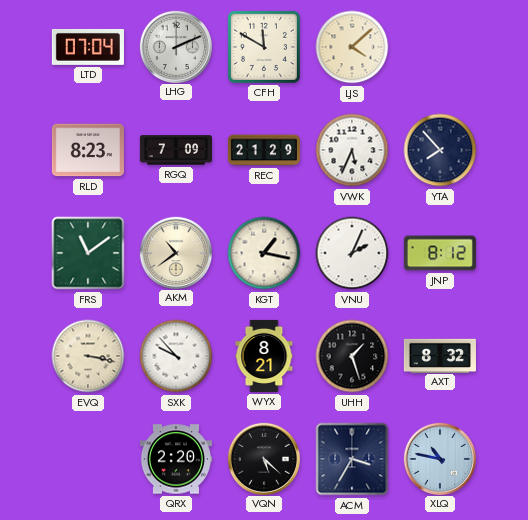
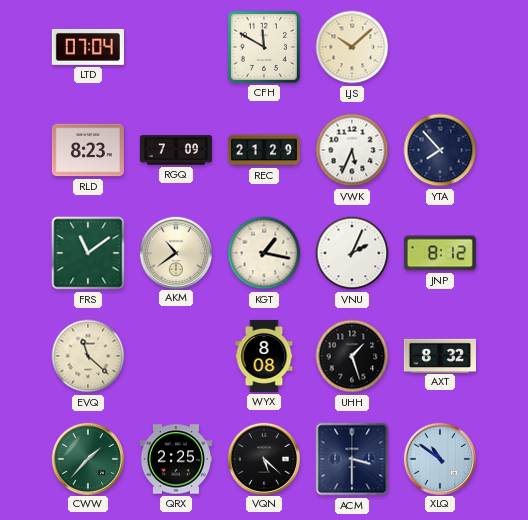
LHG: 2:11 -> none (175, 46)
LJS: 4:08 -> 10:08 (352, 47)
EVQ: 3:17 -> 11:22 (88, 356)
SXK: 9:53 -> none (176, 356)
WYX: 8:21 -> 8:08 (264, 356)
CWW: none -> 1:37 (87, 458)
QRX: 2:20 -> 2:25 (176, 459)
ACM: 3:35 -> 3:30 (352, 459)
XLQ: 10:47 -> 10:51 (439, 458)
